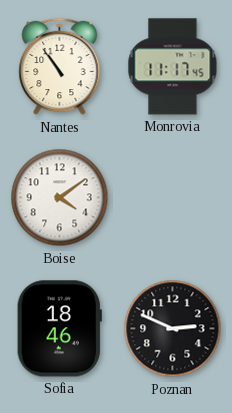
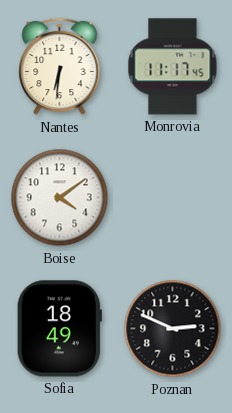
Nantes: 10:54 -> 6:31 (60, 67)
Sofia: 18:46 -> 18:49 (59, 329)
